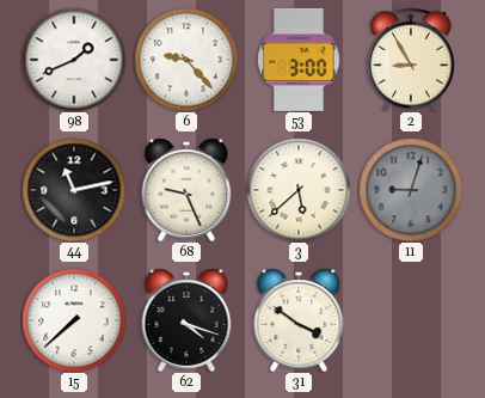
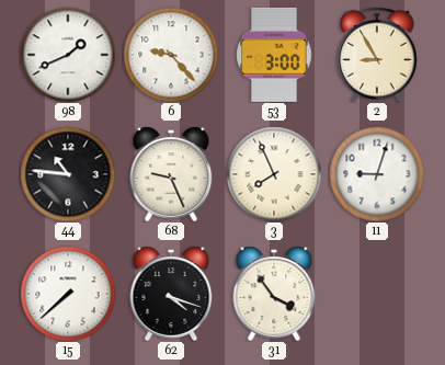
44: 11:13 -> 10:46 (68, 174)
3: 5:38 -> 7:56 (274, 174)
11 dial: grey -> white (377, 174)
31: 3:51 -> 3:54 (274, 294)
